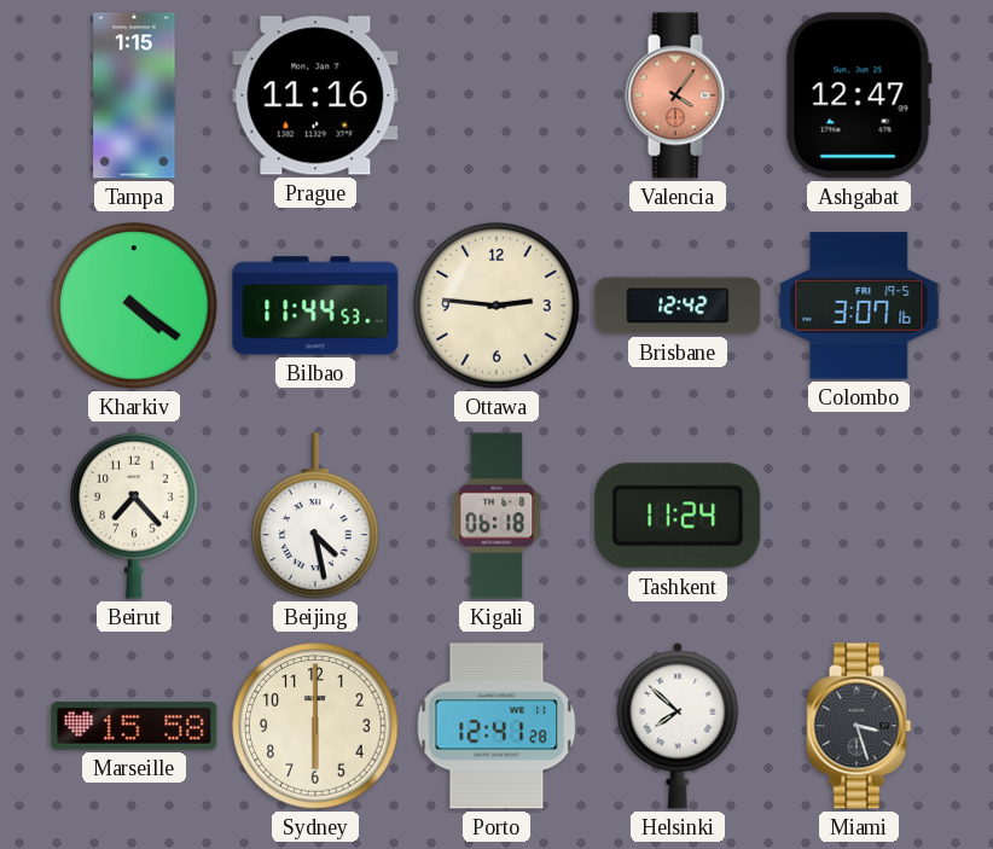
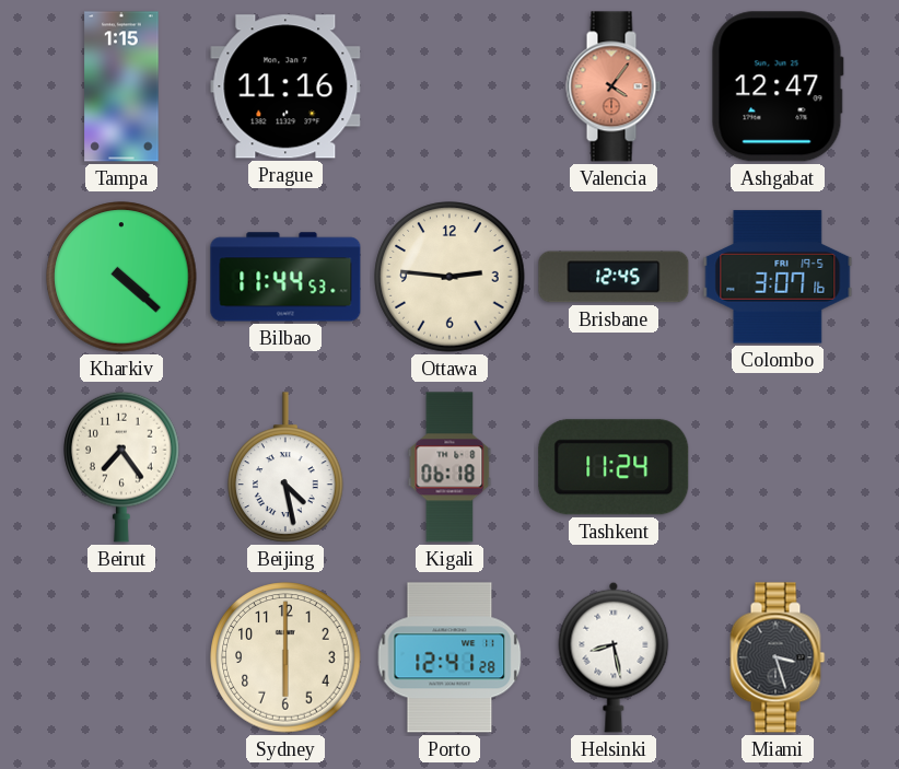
Kharkiv: 4:21 -> 4:22 (121, 277)
Brisbane: 12:42 -> 12:45 (614, 277)
Beirut: 7:23 -> 7:24 (121, 467)
Marseille: 15:58 -> none (134, 726)
Helsinki: 7:52 -> 8:28 (614, 657)
